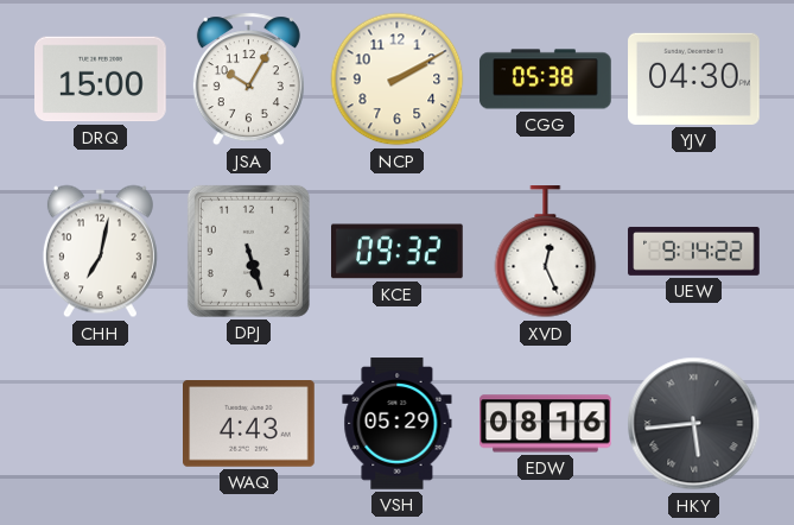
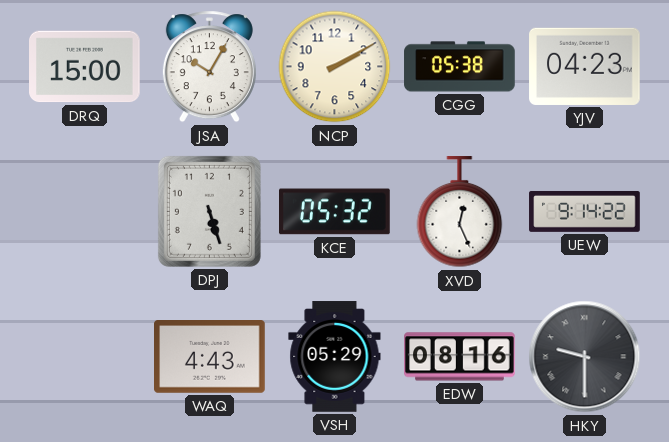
YJV: 04:30 -> 04:23 (585, 66)
CHH: 7:02 -> none (100, 252)
KCE: 09:32 -> 05:32 (335, 212)
HKY: 5:44 -> 9:30 (585, 357)
